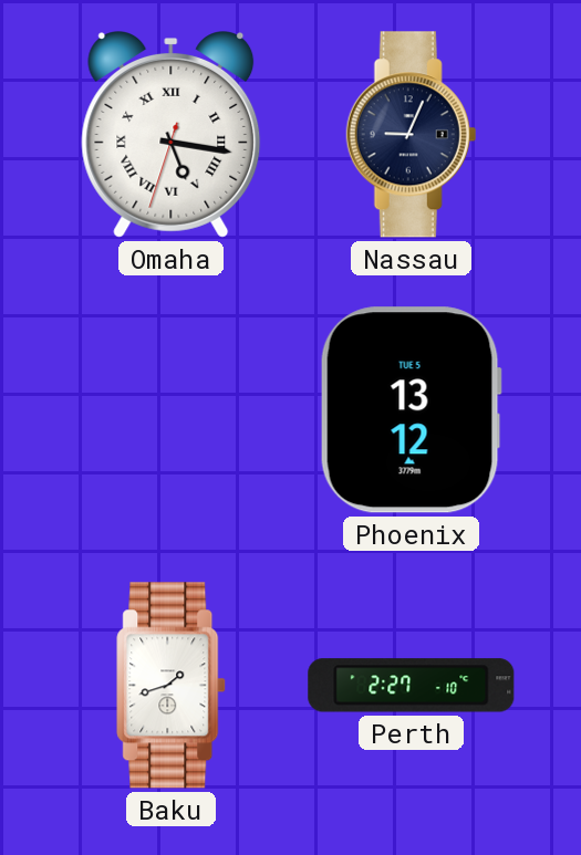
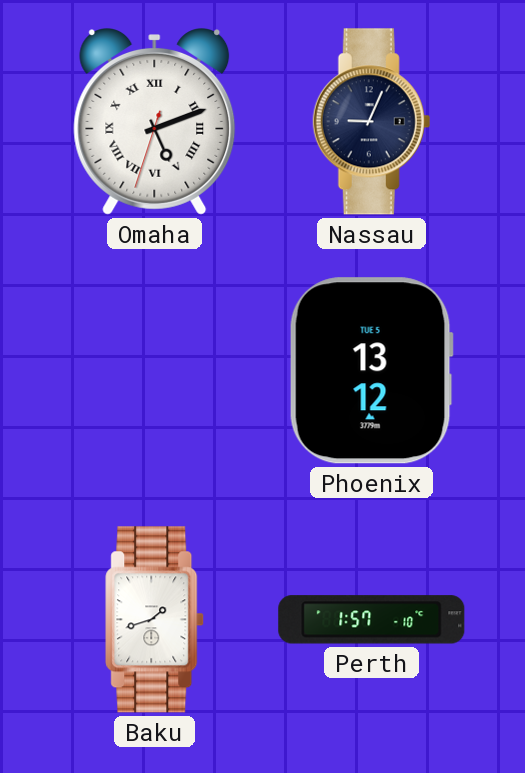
Omaha: 5:16 -> 5:11 (155, 122)
Perth: 2:27 -> 1:57 (372, 620)
